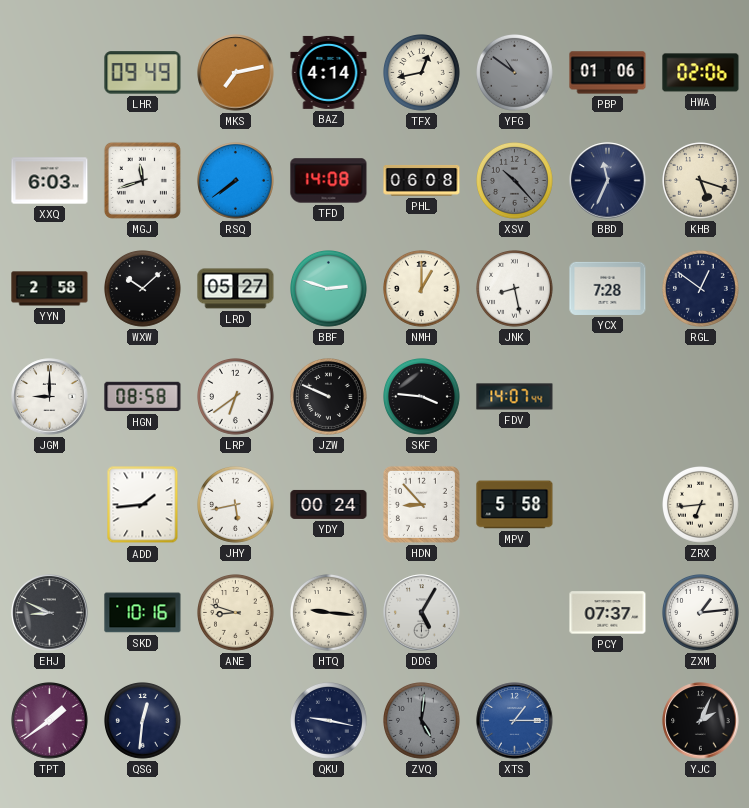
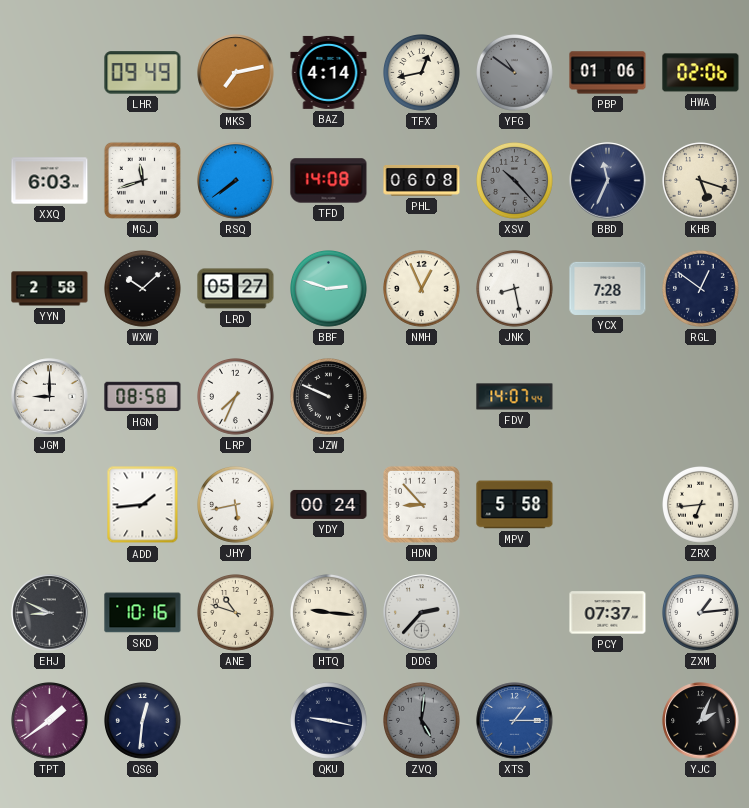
NMH: 1:00 -> 12:56 (422, 289)
LRP: 6:39 -> 7:34 (236, 397)
SKF: 3:46 -> none (422, 397)
ANE: 8:48 -> 10:48 (236, 613)
DDG: 5:05 -> 2:37 (422, 613)
